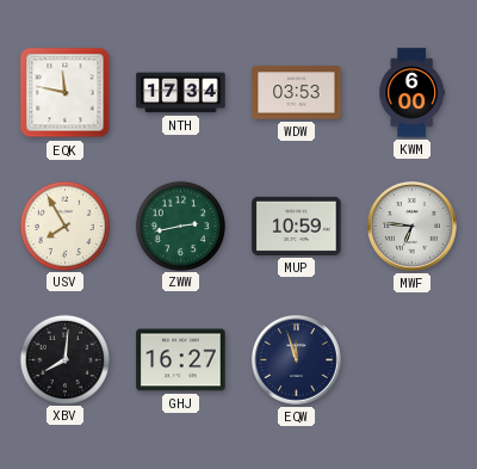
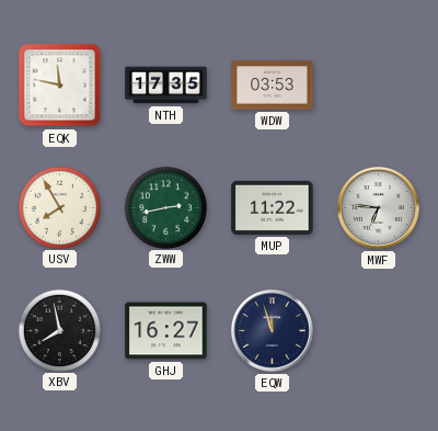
NTH: 17:34 -> 17:35 (166, 86)
KWM: 6:00 -> none (411, 93)
MUP: 10:59 -> 11:22 (273, 207)
XBV: 8:01 -> 7:58 (59, 330)
